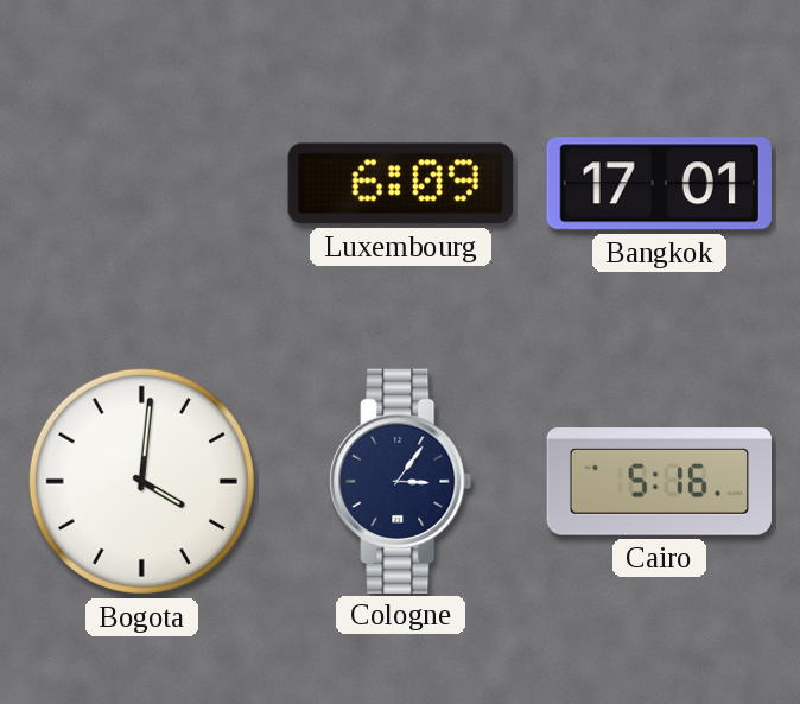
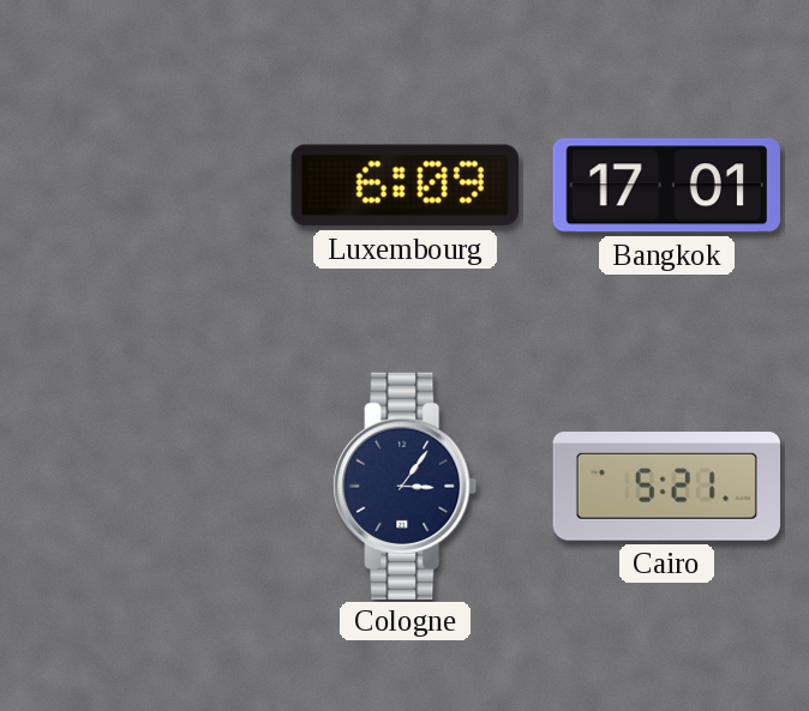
Bogota: 4:01 -> none (141, 481)
Cairo: 5:16 -> 5:21 (667, 487)
